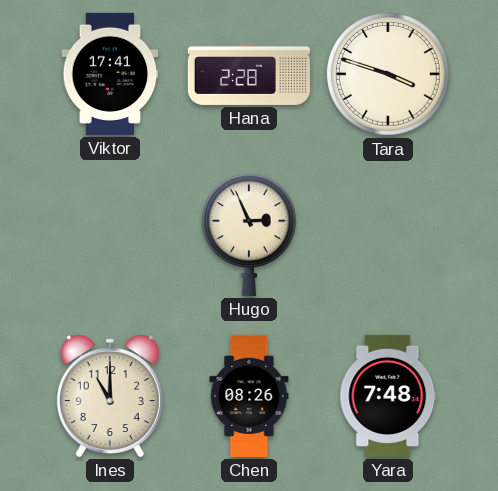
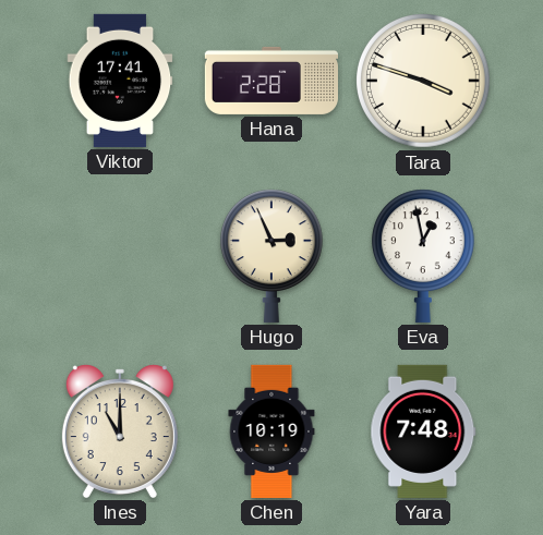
Eva: none -> 12:58 (423, 256)
Chen: 08:26 -> 10:19 (271, 431)
